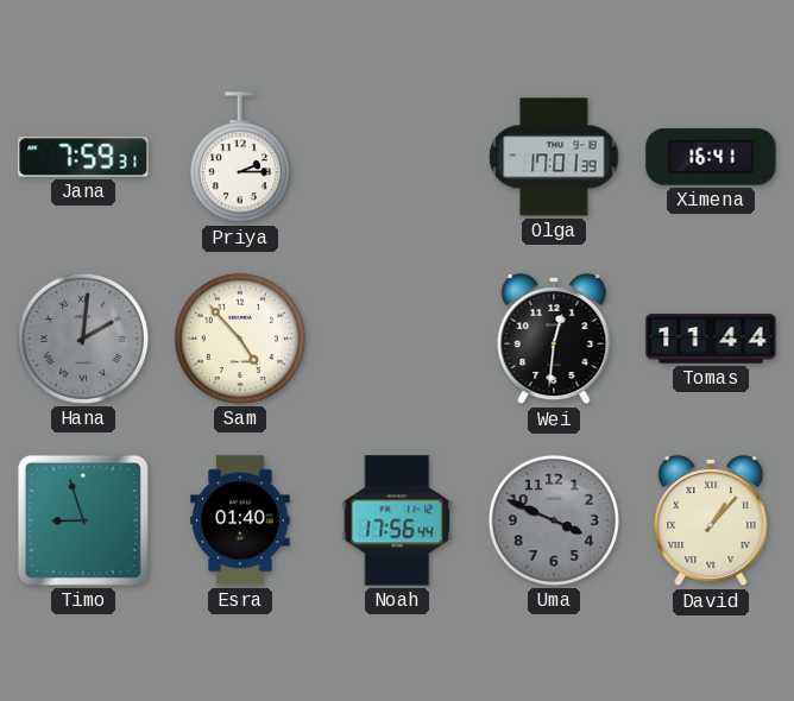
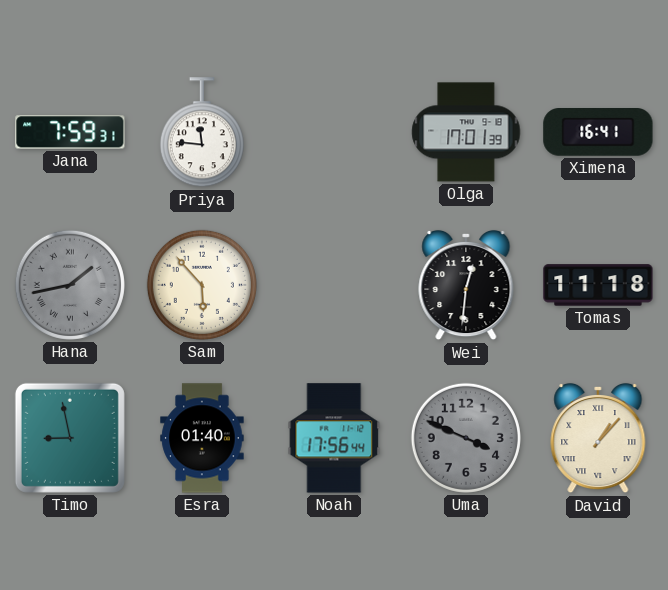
Priya: 2:15 -> 11:46 (202, 133)
Hana: 2:01 -> 1:43 (70, 285)
Sam: 4:53 -> 5:53 (202, 285)
Tomas: 11:44 -> 11:18 (598, 285)
Timo: 8:57 -> 8:58 (70, 438)
